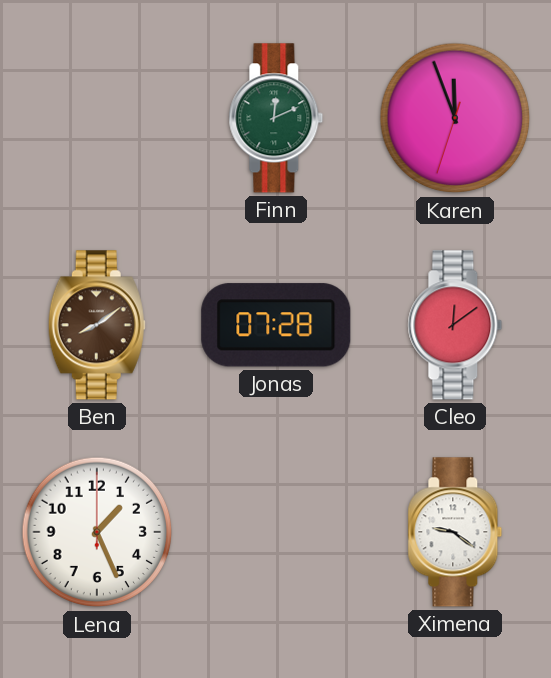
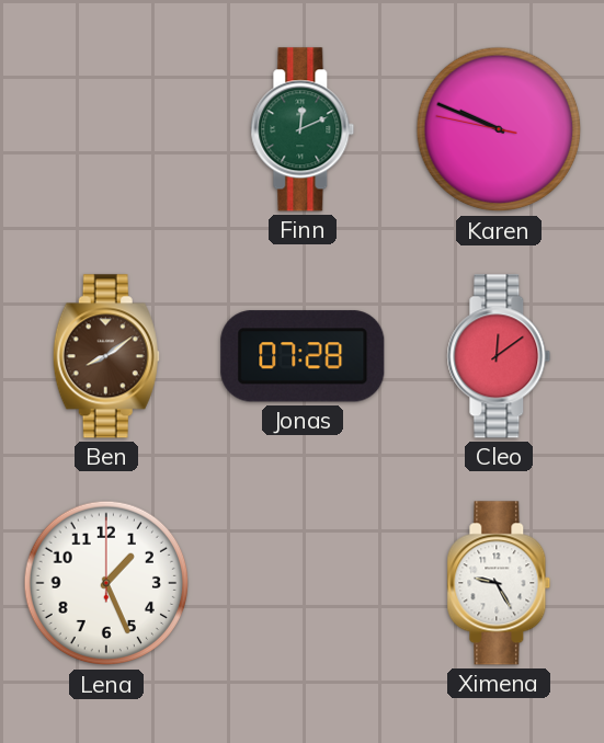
Karen: 11:56 -> 9:48 (499, 129)
Ximena: 9:21 -> 9:25 (499, 583)
